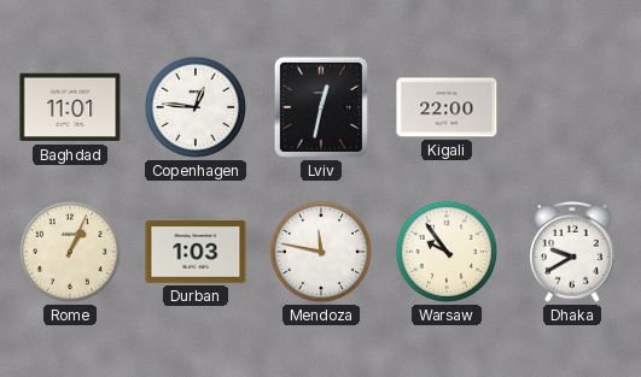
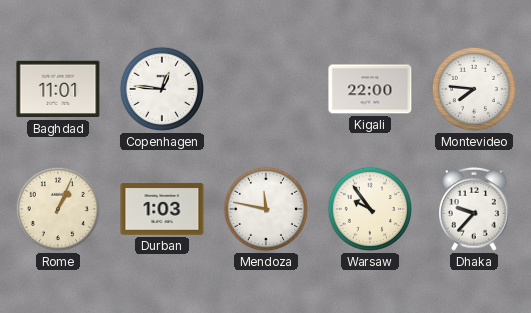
Lviv: 12:32 -> none (321, 107)
Montevideo: none -> 7:46 (474, 89)
Dhaka: 9:40 -> 9:37 (475, 209)
